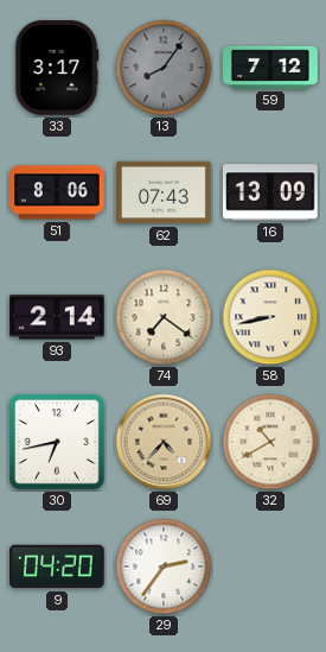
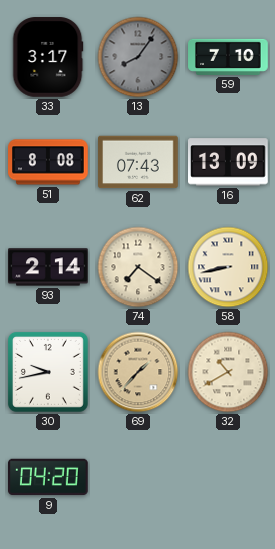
59: 7:12 -> 7:10 (228, 57)
51: 8:06 -> 8:08 (48, 162)
30: 6:43 -> 9:43 (48, 372)
69: 4:37 -> 1:37 (138, 372)
29: 2:36 -> none (164, 566)
